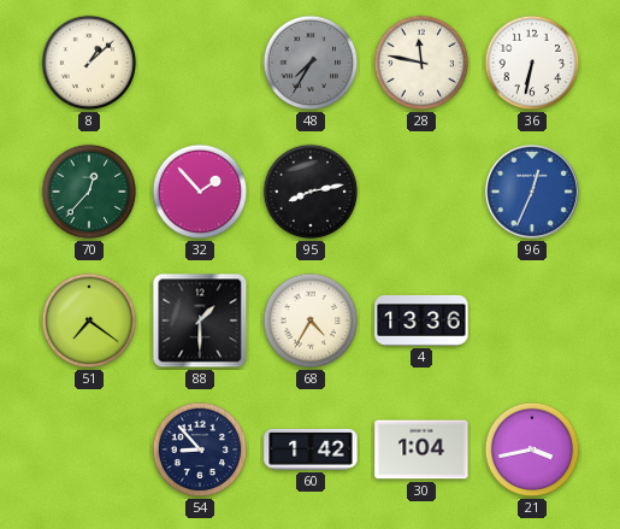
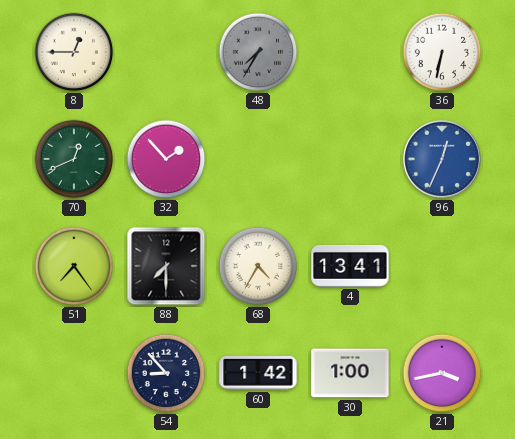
8: 1:08 -> 12:45 (74, 52)
28: 11:47 -> none (421, 63)
70: 12:37 -> 12:41 (74, 159)
95: 8:13 -> none (311, 192)
51: 7:21 -> 7:24 (74, 266)
88: 1:30 -> 7:30 (166, 266)
4: 13:36 -> 13:41 (350, 266)
30: 1:04 -> 1:00 (350, 373)
